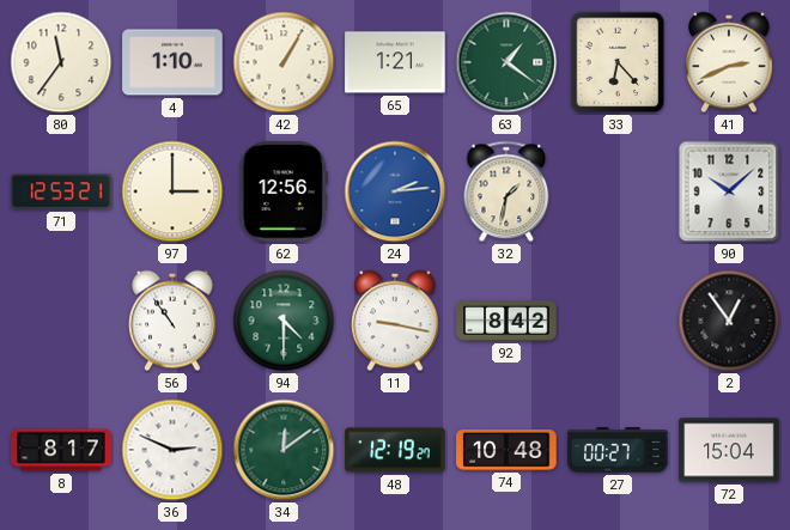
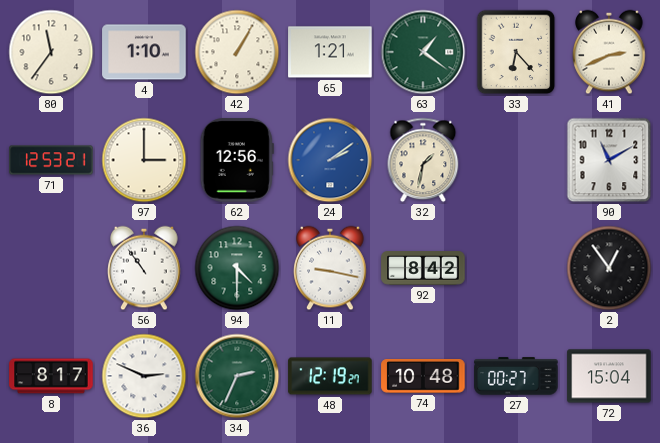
24: 2:14 -> 2:09 (330, 160)
90: 10:08 -> 11:10 (609, 160)
34: 12:09 -> 2:34 (237, 376)
